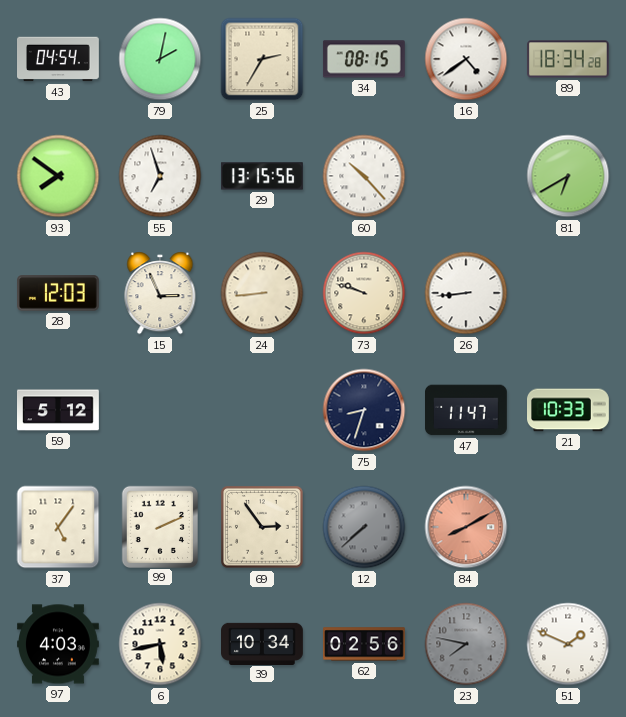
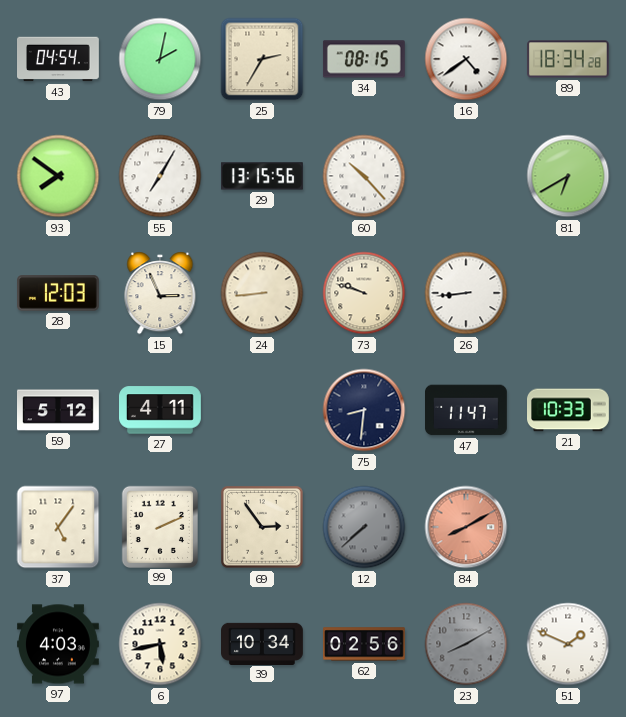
55: 6:57 -> 7:05 (160, 176)
27: none -> 4:11 (161, 410)
75: 8:33 -> 8:31 (364, 410)
23: 7:47 -> 8:10 (466, 644)
